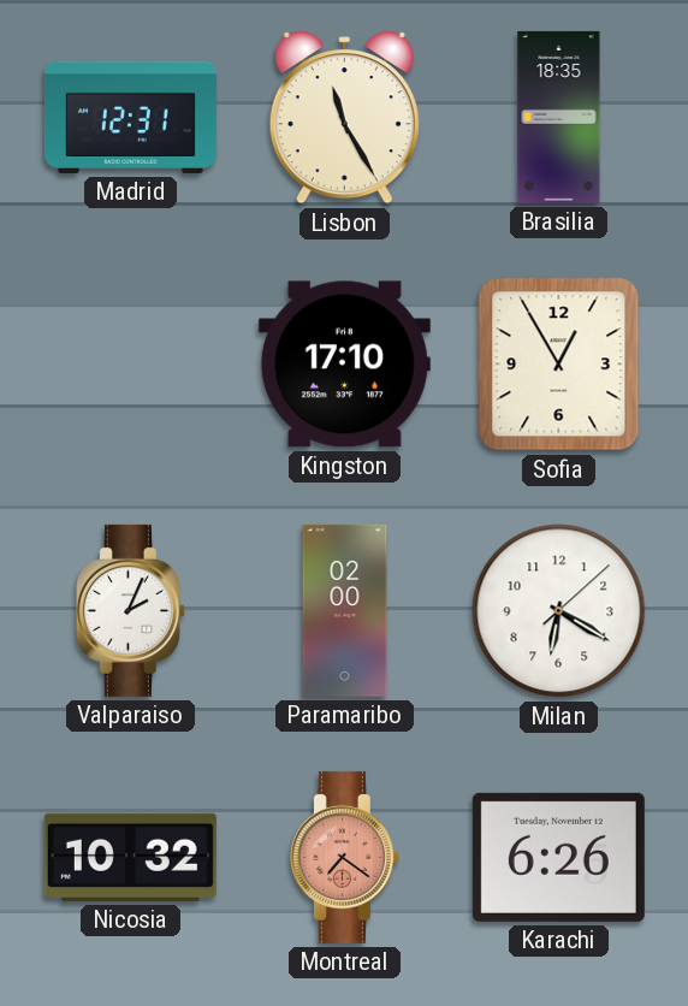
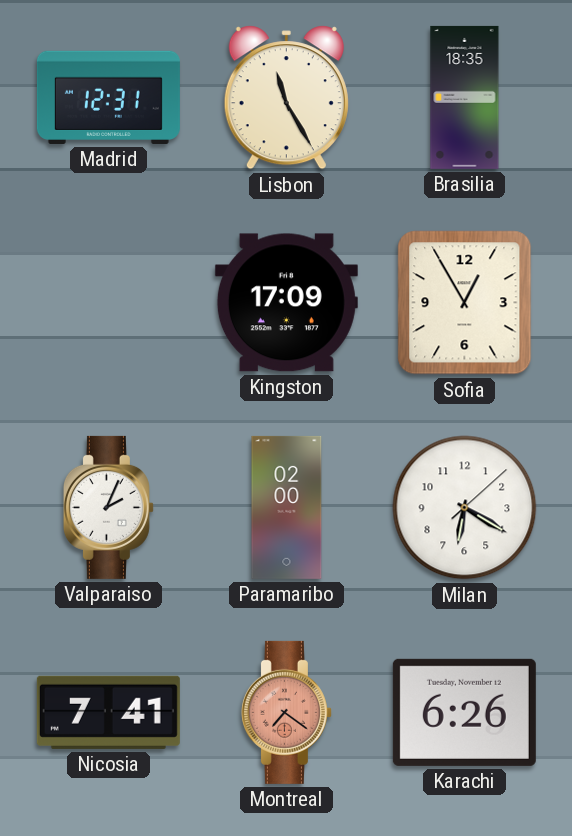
Kingston: 17:10 -> 17:09 (286, 303)
Nicosia: 10:32 -> 7:41 (108, 712)
